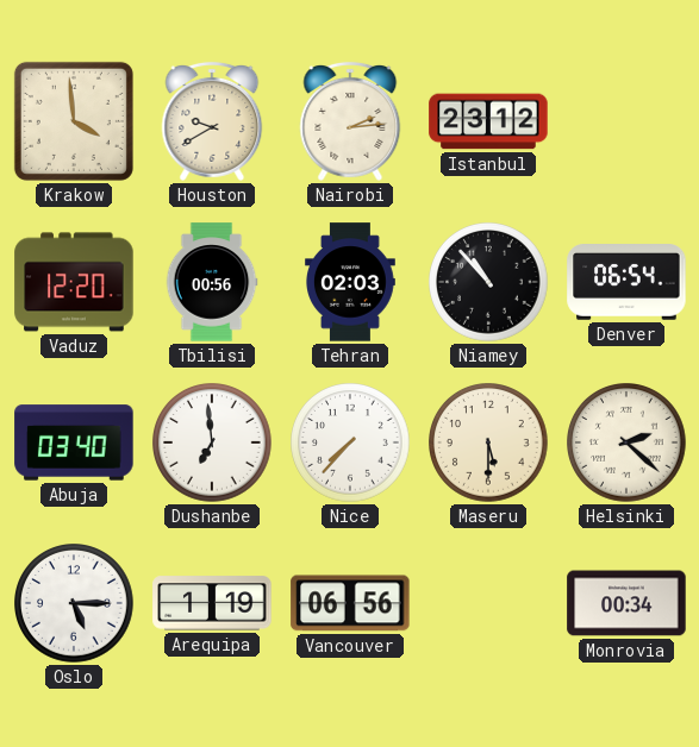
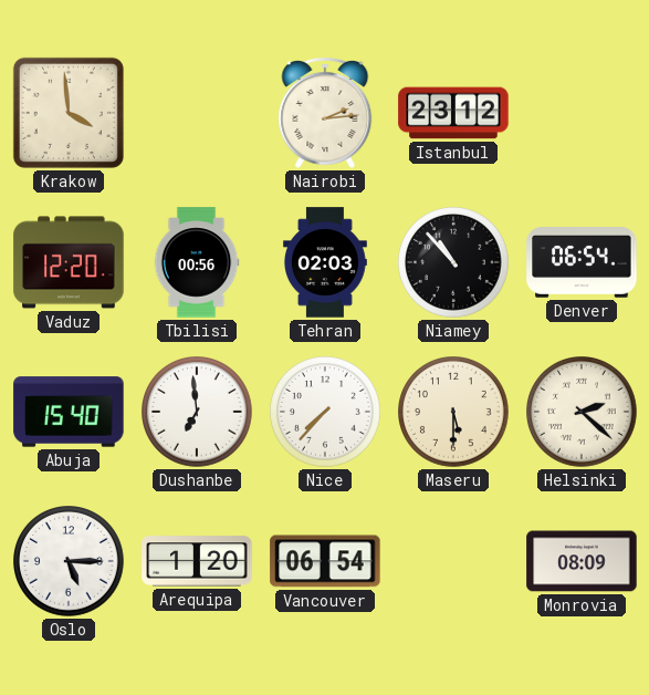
Houston: 9:40 -> none (212, 121)
Abuja: 03:40 -> 15:40 (69, 412)
Arequipa: 1:19 -> 1:20 (197, 561)
Vancouver: 06:56 -> 06:54 (325, 561)
Monrovia: 00:34 -> 08:09 (582, 561)
